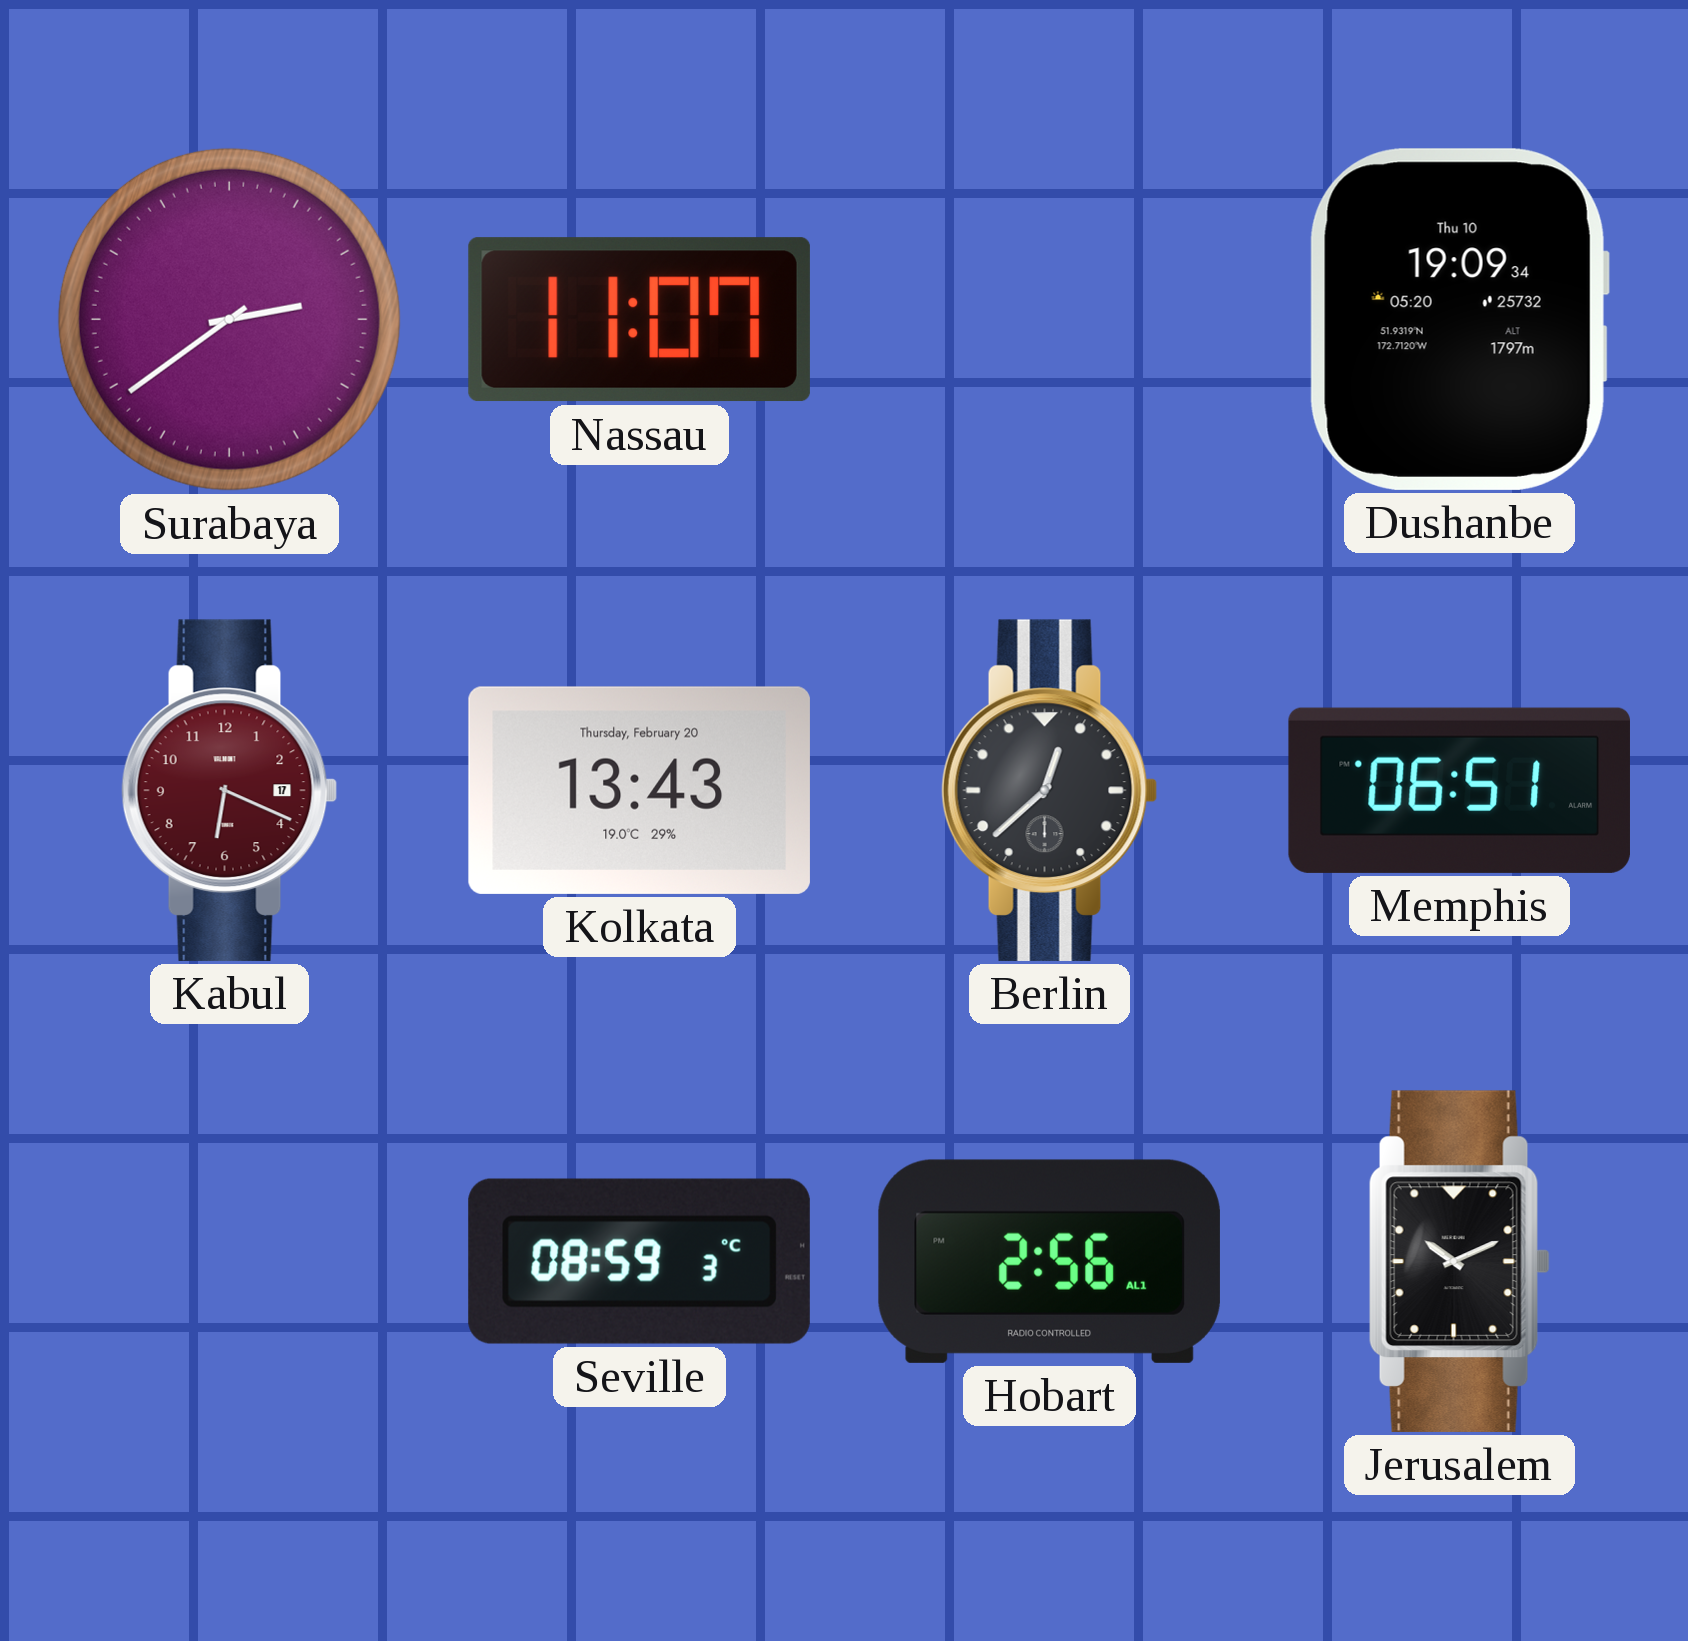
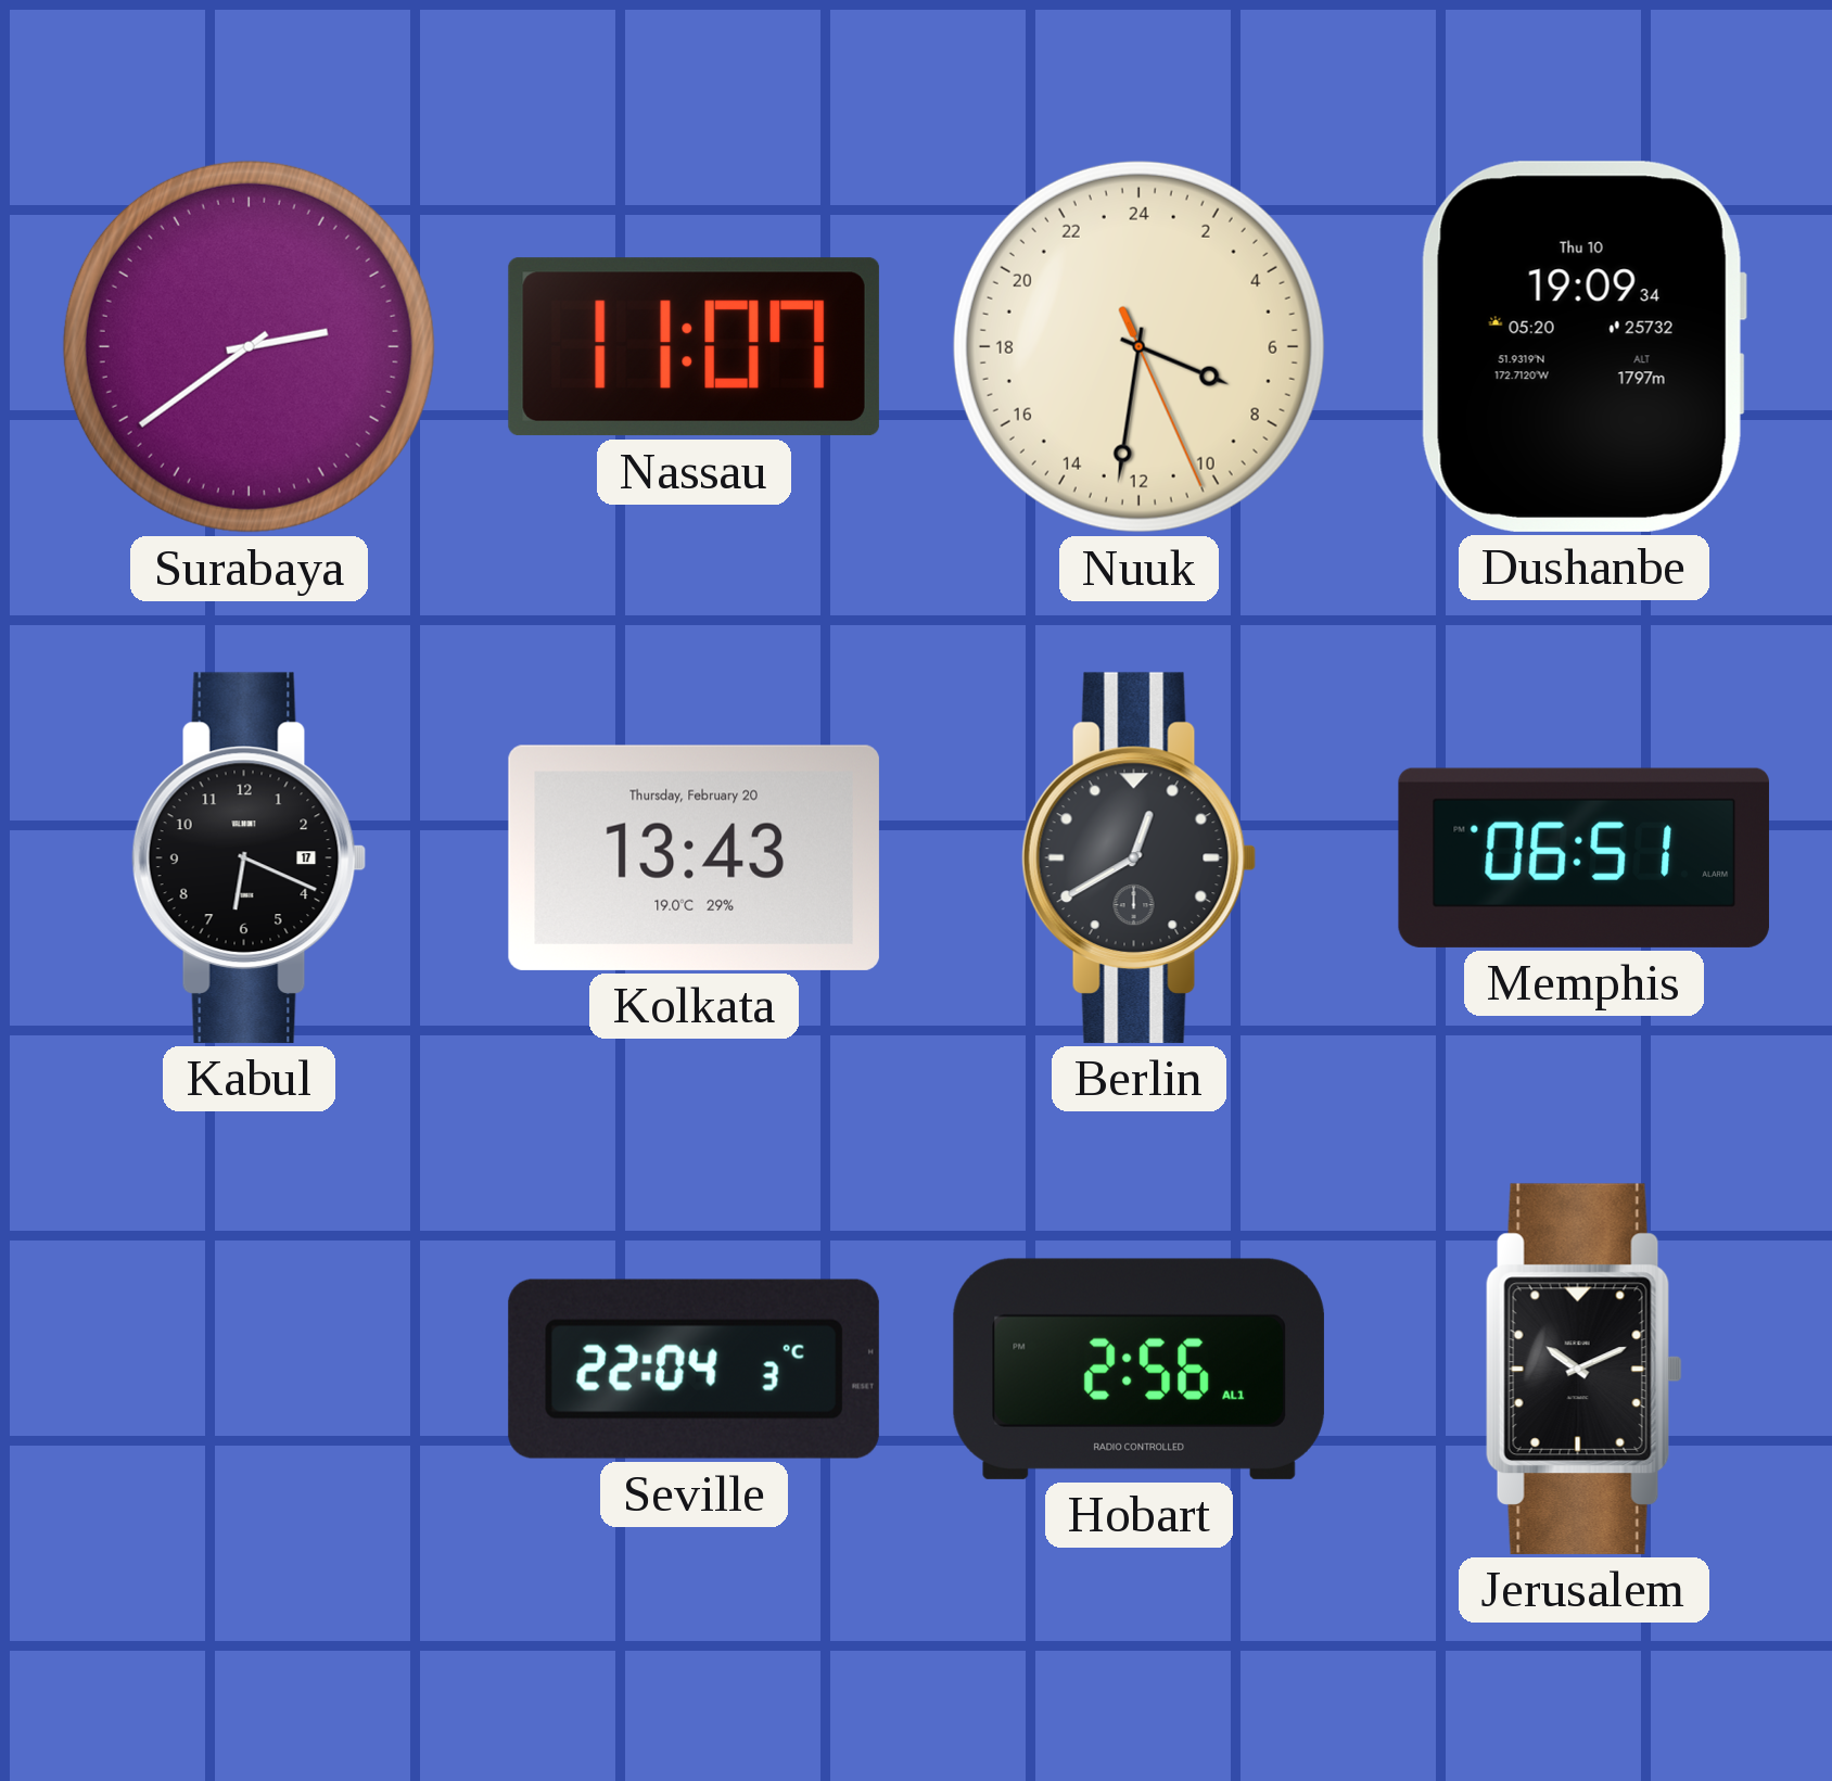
Nuuk: none -> 7:31 (1138, 346)
Kabul dial: burgundy -> black (250, 857)
Berlin: 12:38 -> 12:40 (1140, 857)
Seville: 08:59 -> 22:04 (694, 1369)
